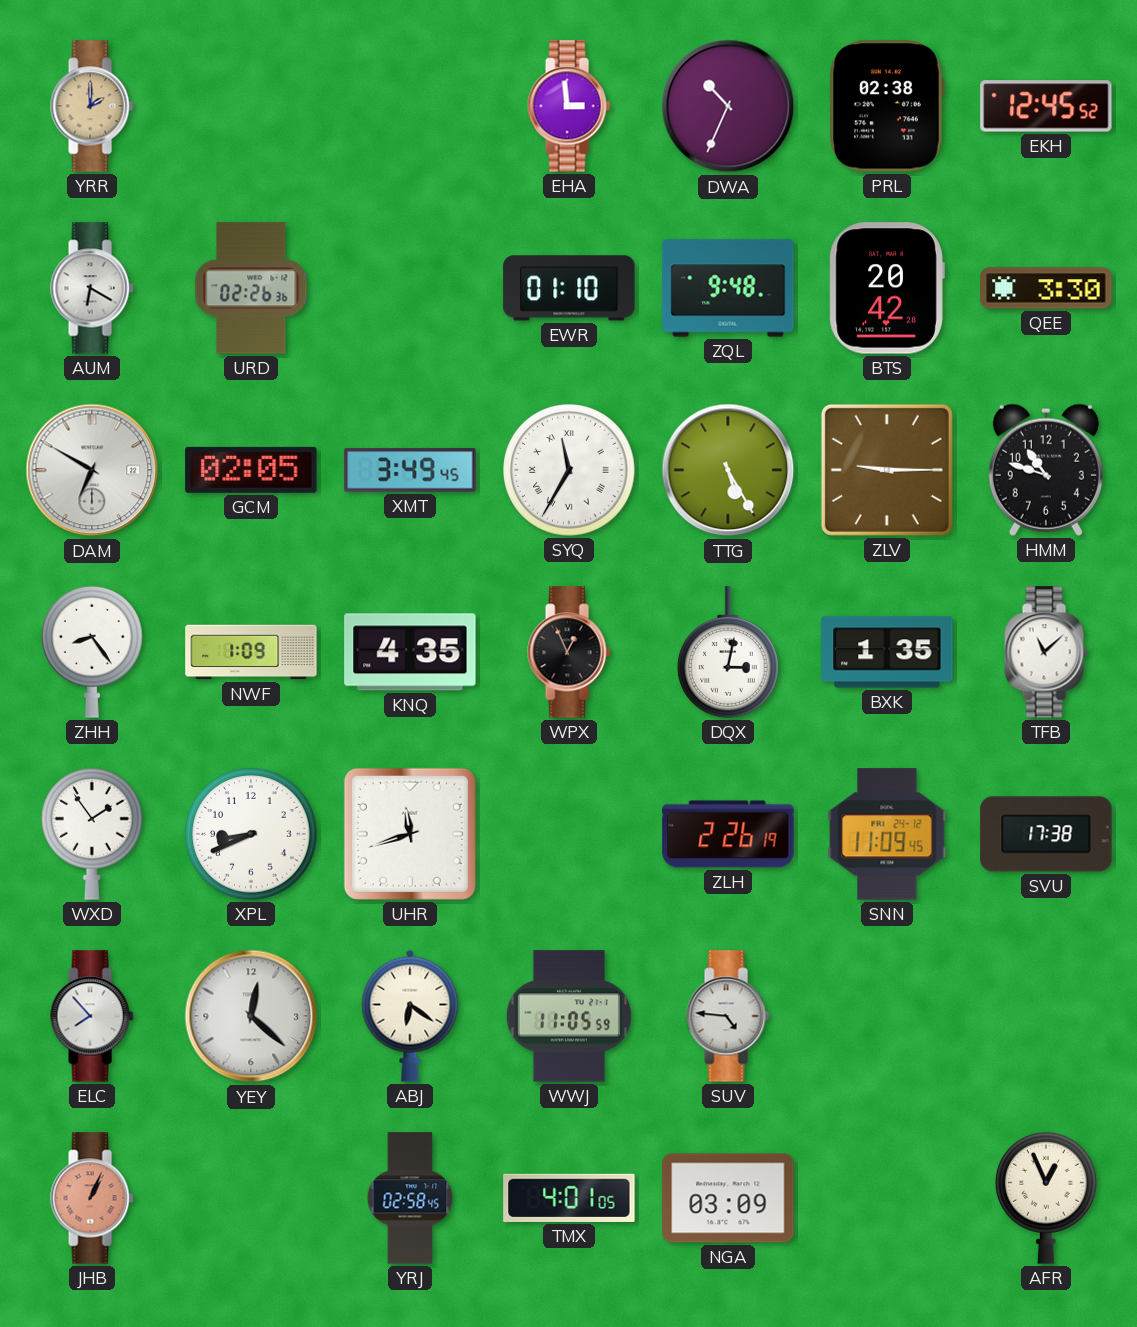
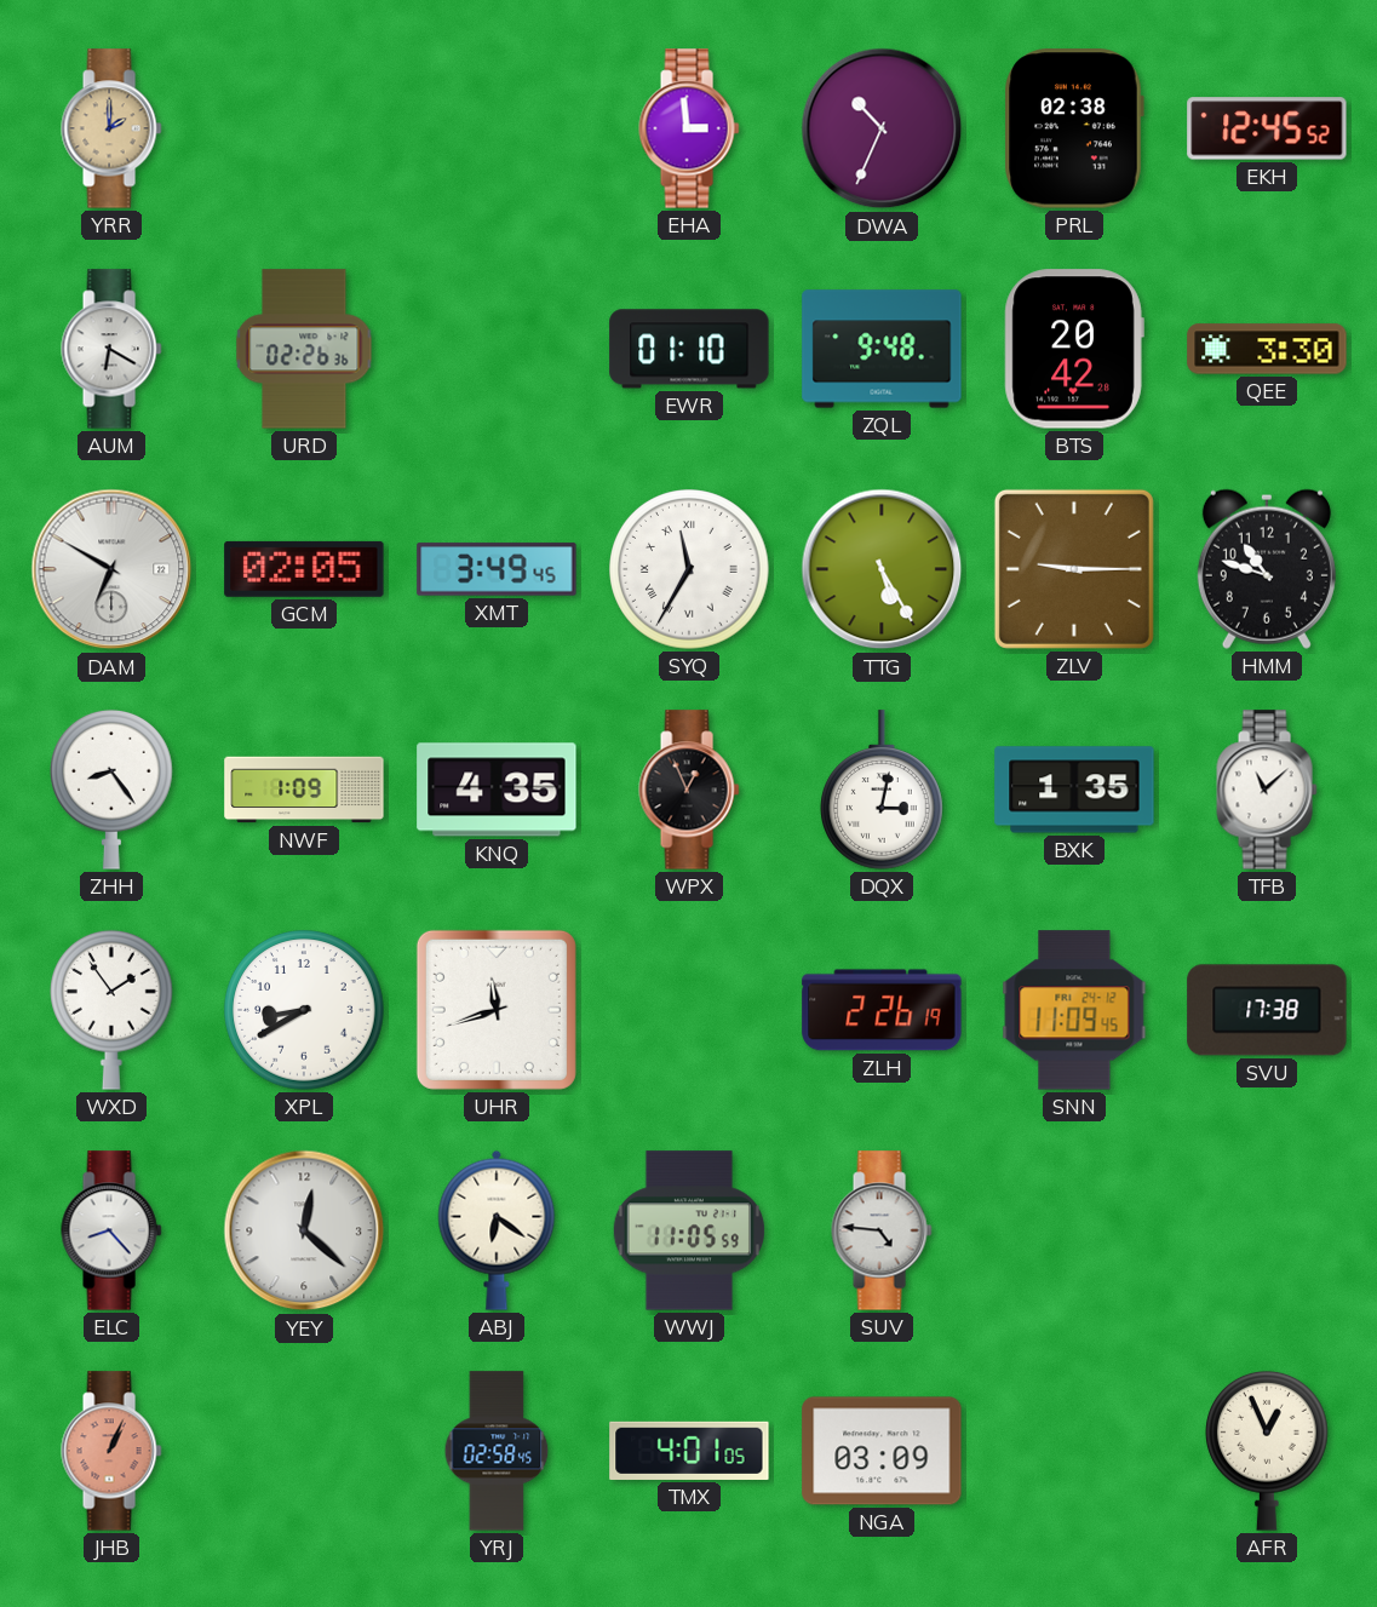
XPL: 8:41 -> 8:40 (304, 1010)
ELC: 7:53 -> 8:23 (111, 1230)
